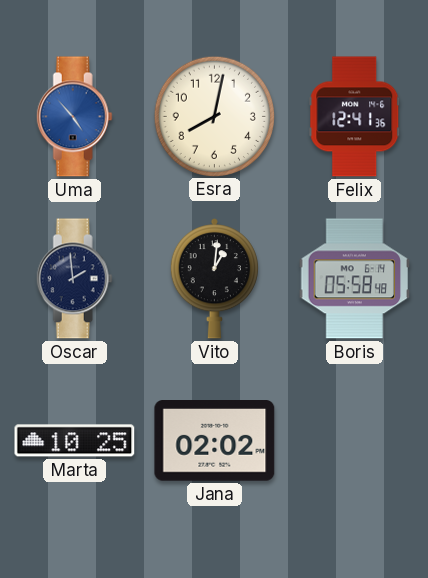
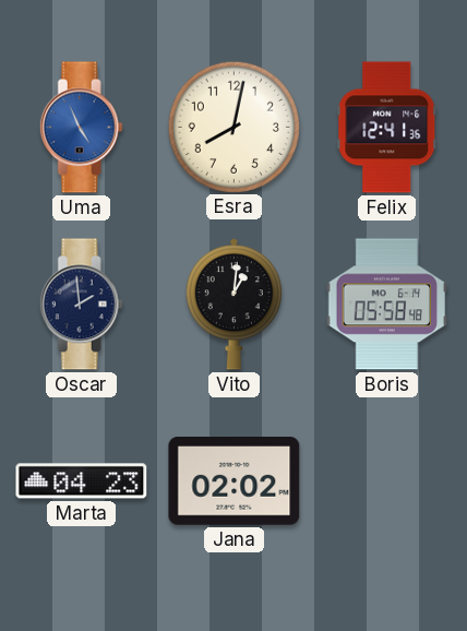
Uma: 4:53 -> 4:56 (81, 128)
Marta: 10:25 -> 04:23 (82, 481)
